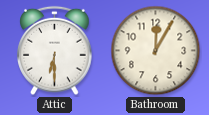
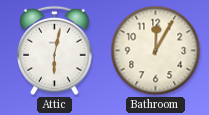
Attic: 6:30 -> 6:02 (55, 51)
